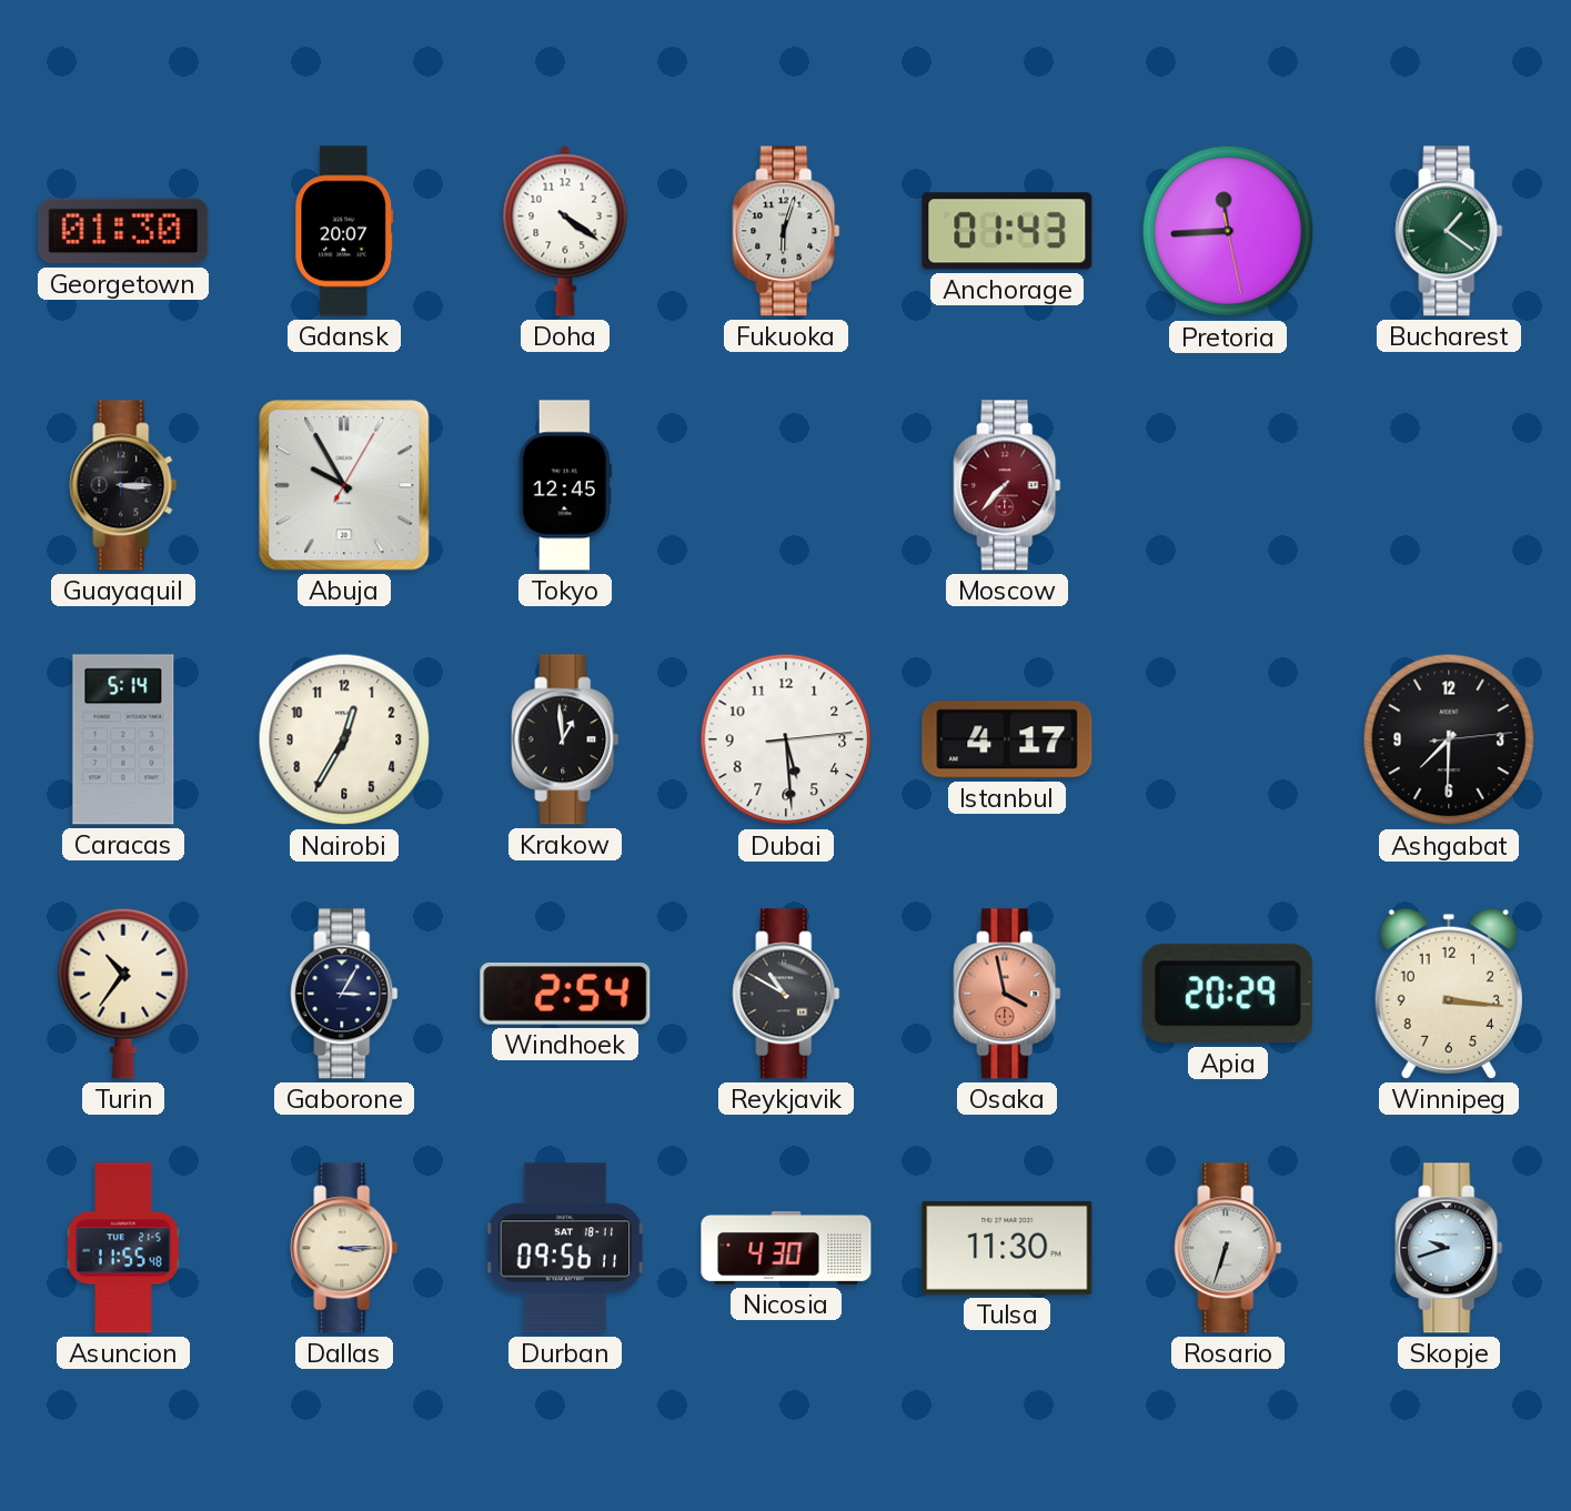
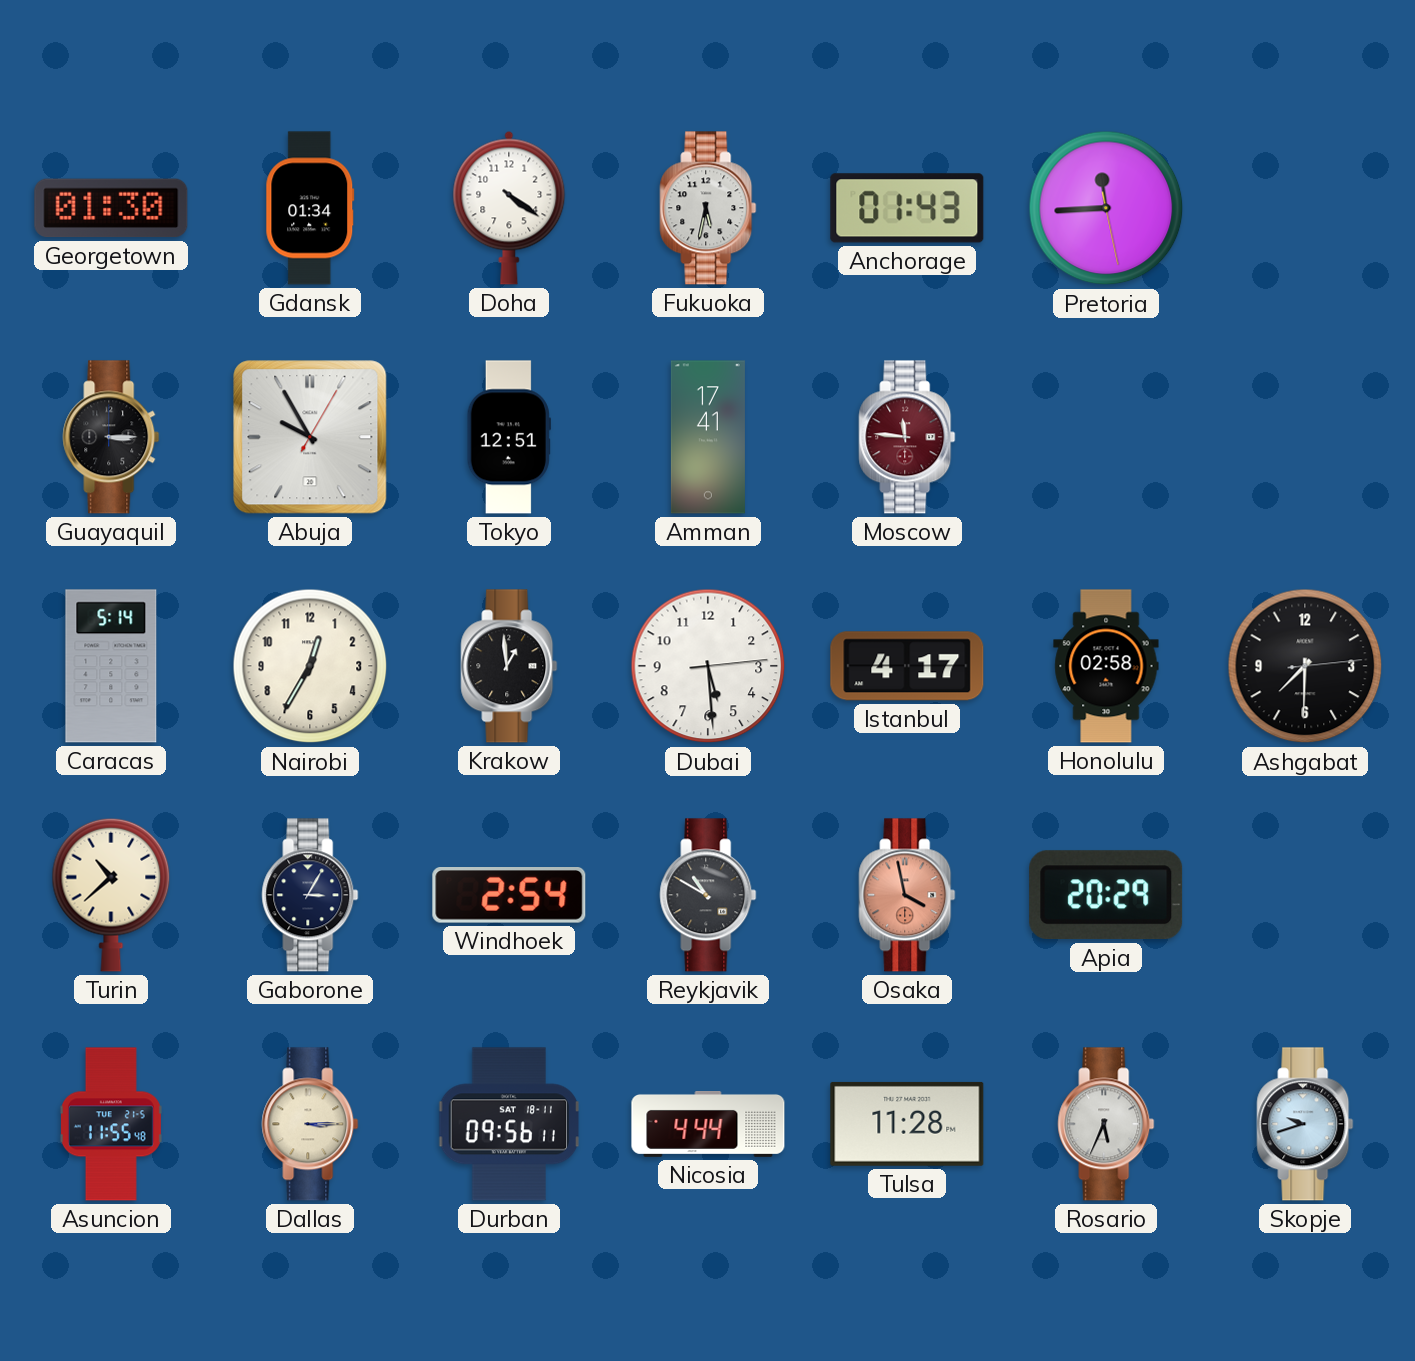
Gdansk: 20:07 -> 01:34 (310, 208)
Fukuoka: 6:03 -> 5:32 (708, 208)
Bucharest: 1:21 -> none (1449, 231)
Tokyo: 12:45 -> 12:51 (509, 437)
Amman: none -> 17:41 (708, 437)
Moscow: 7:37 -> 11:46 (907, 437)
Honolulu: none -> 02:58 (1106, 666)
Turin: 10:36 -> 10:38 (111, 895)
Winnipeg: 3:16 -> none (1449, 994)
Nicosia: 4:30 -> 4:44 (708, 1125)
Tulsa: 11:30 -> 11:28 (907, 1124)
Rosario: 6:33 -> 5:34 (1106, 1124)
